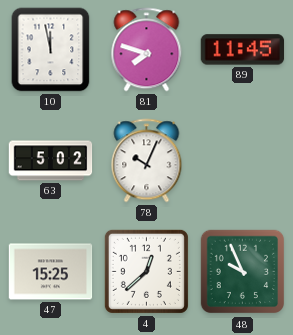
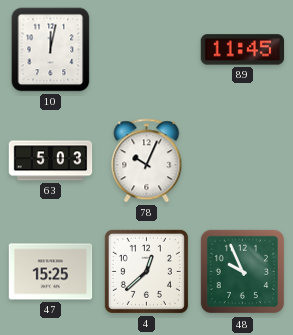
10: 11:58 -> 12:02 (51, 50)
81: 7:48 -> none (147, 50)
63: 5:02 -> 5:03 (51, 161)
